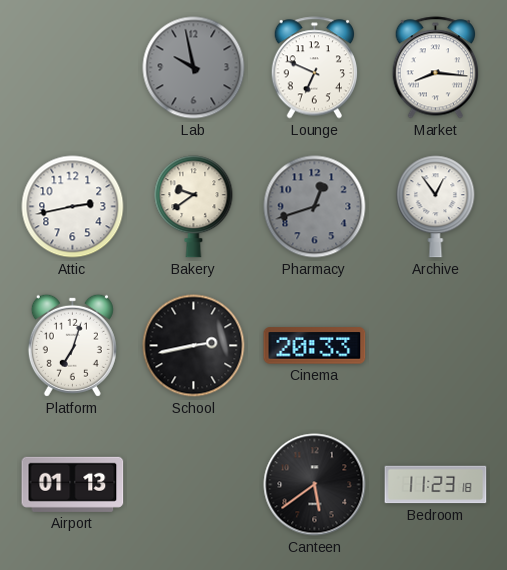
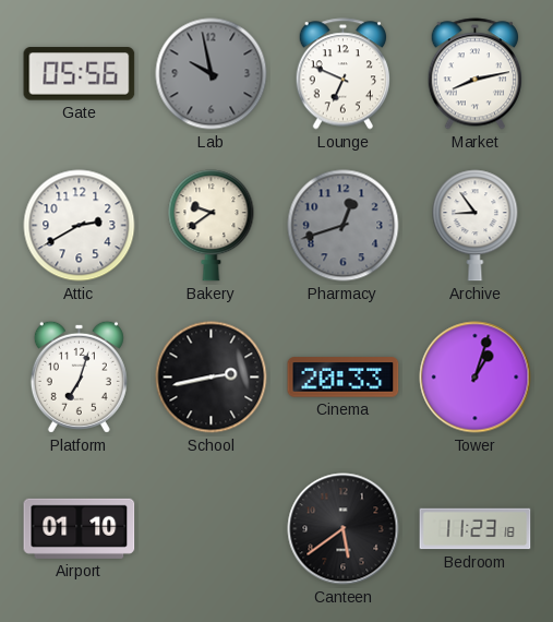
Gate: none -> 05:56 (80, 74)
Market: 8:16 -> 8:13 (476, 74)
Attic: 2:43 -> 2:40 (80, 226)
Archive: 12:54 -> 8:54 (476, 226)
Tower: none -> 1:03 (476, 378)
Airport: 01:13 -> 01:10 (80, 528)
